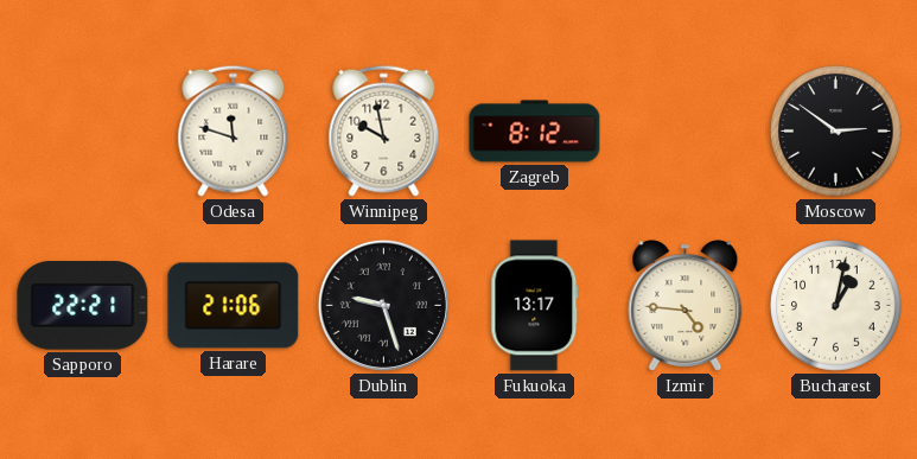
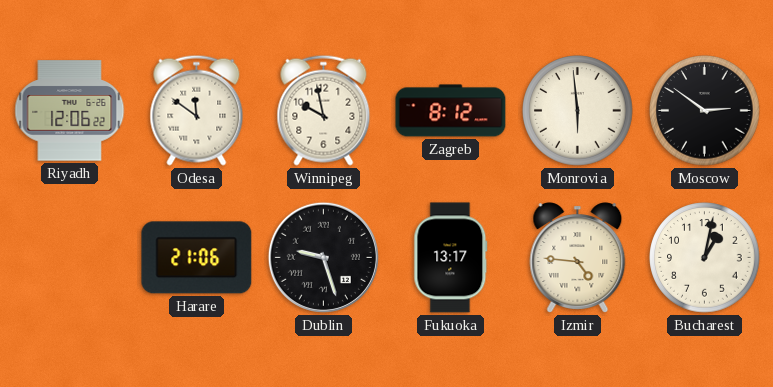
Riyadh: none -> 12:06 (70, 111)
Odesa: 11:48 -> 11:51 (197, 110)
Monrovia: none -> 5:59 (578, 111)
Sapporo: 22:21 -> none (83, 306)
